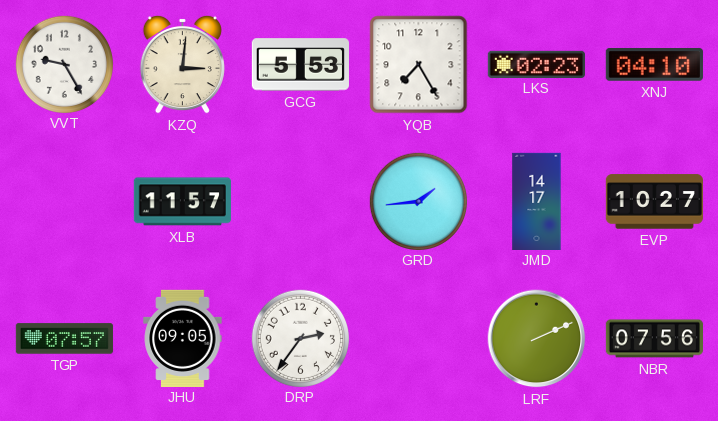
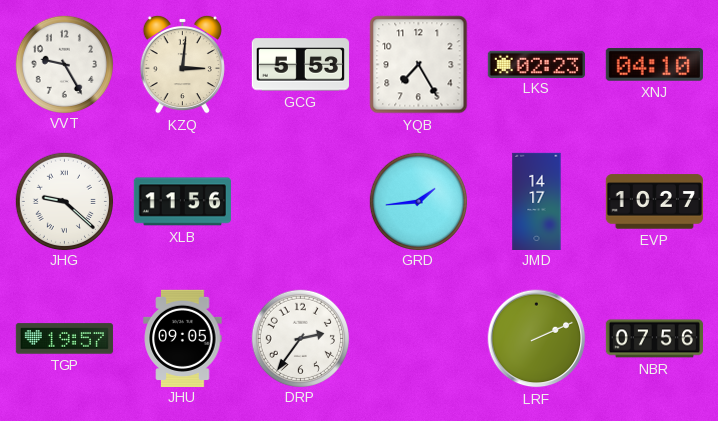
JHG: none -> 9:22 (64, 201)
XLB: 11:57 -> 11:56 (182, 202)
TGP: 07:57 -> 19:57 (64, 339)
